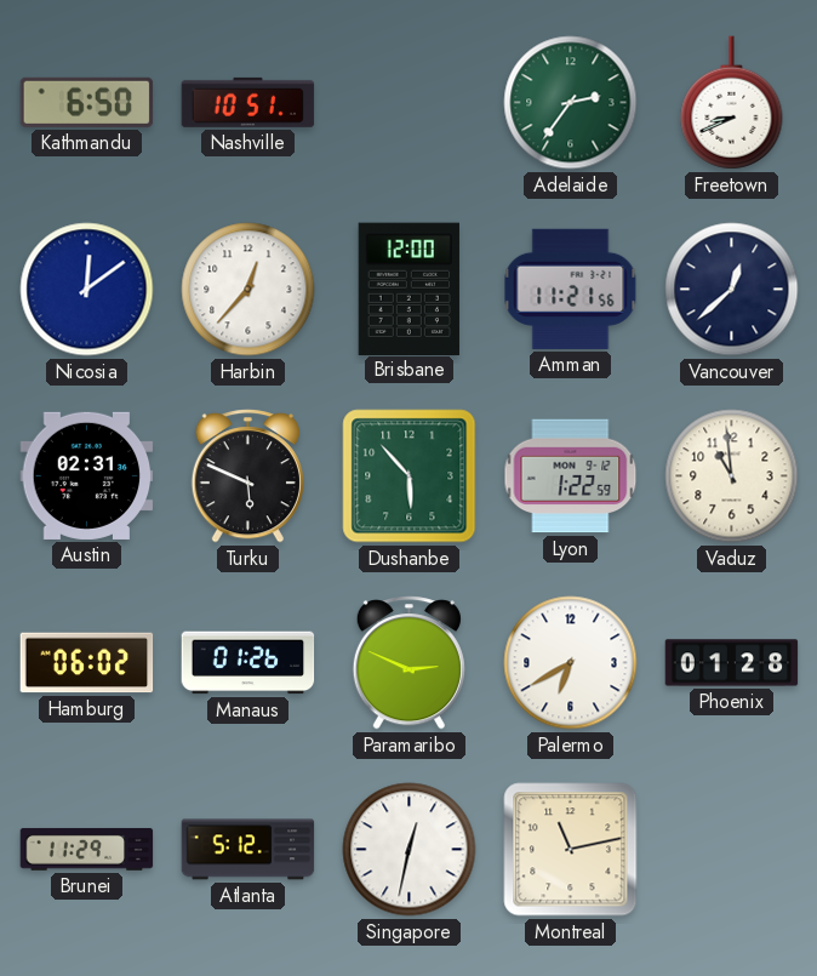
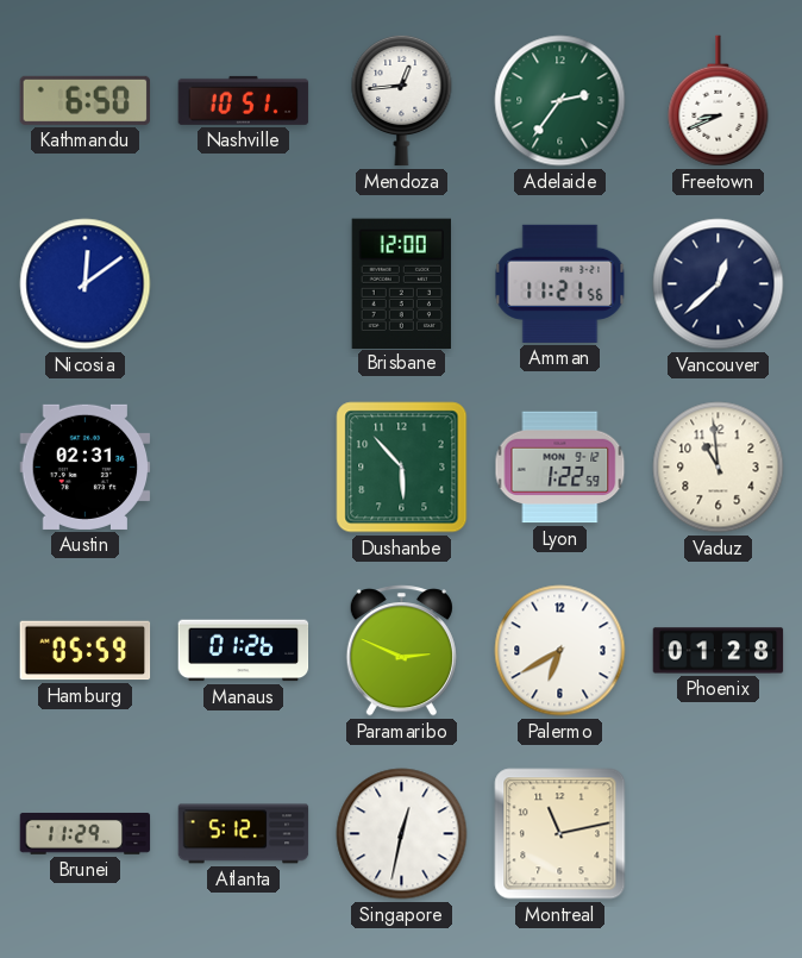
Mendoza: none -> 12:44 (402, 100)
Harbin: 12:37 -> none (248, 290)
Turku: 5:49 -> none (247, 476)
Hamburg: 06:02 -> 05:59 (86, 651)
